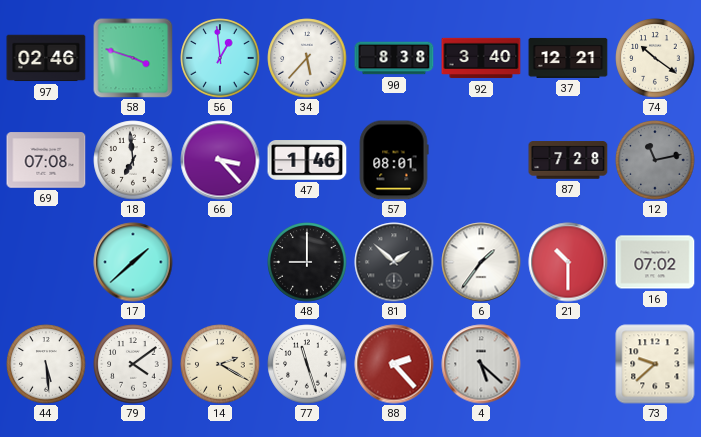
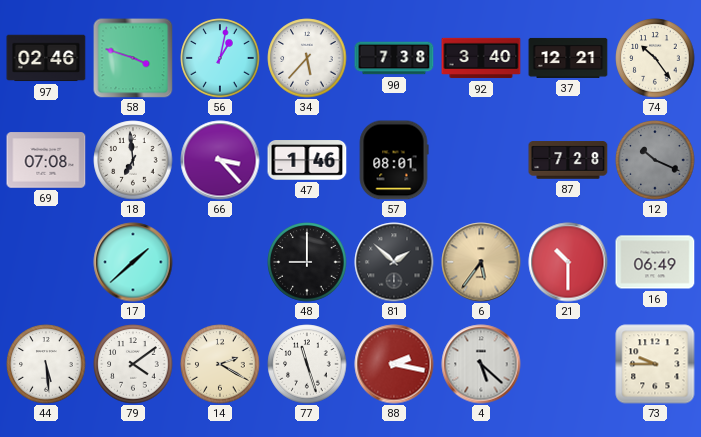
56: 12:59 -> 1:02 (220, 58)
90: 8:38 -> 7:38 (394, 58)
74: 10:21 -> 10:24 (655, 58)
12: 11:13 -> 10:19 (655, 160)
6: 1:36 -> 5:36 (481, 262)
6 dial: white -> champagne (481, 262)
16: 07:02 -> 06:49 (655, 262)
88: 2:23 -> 2:17 (394, 364)
73: 9:38 -> 9:45 (655, 364)
